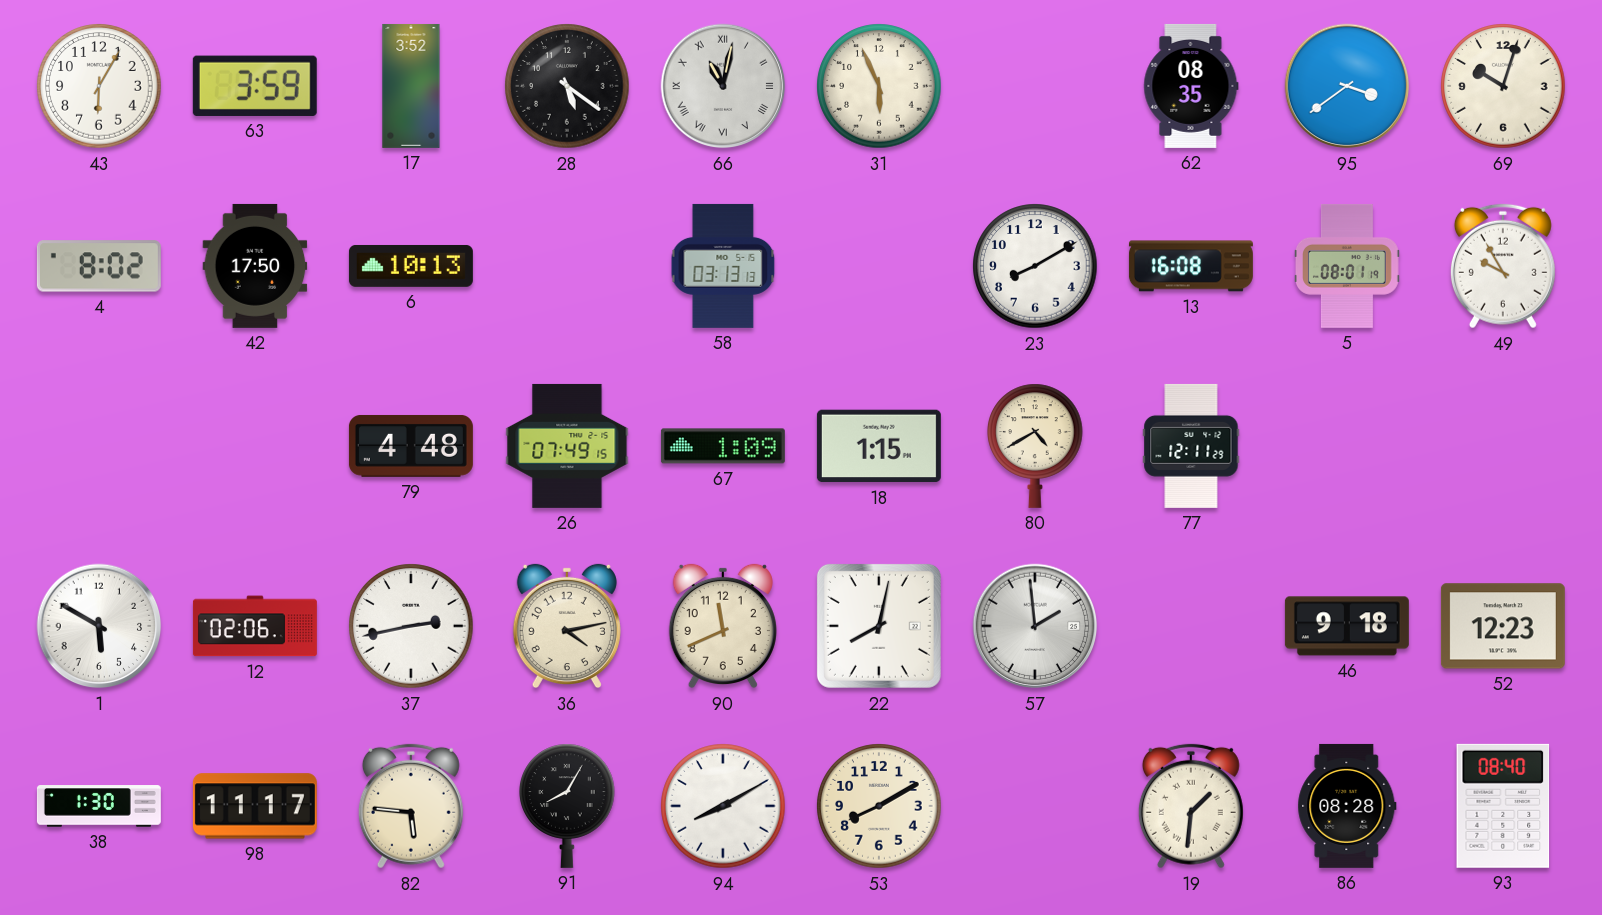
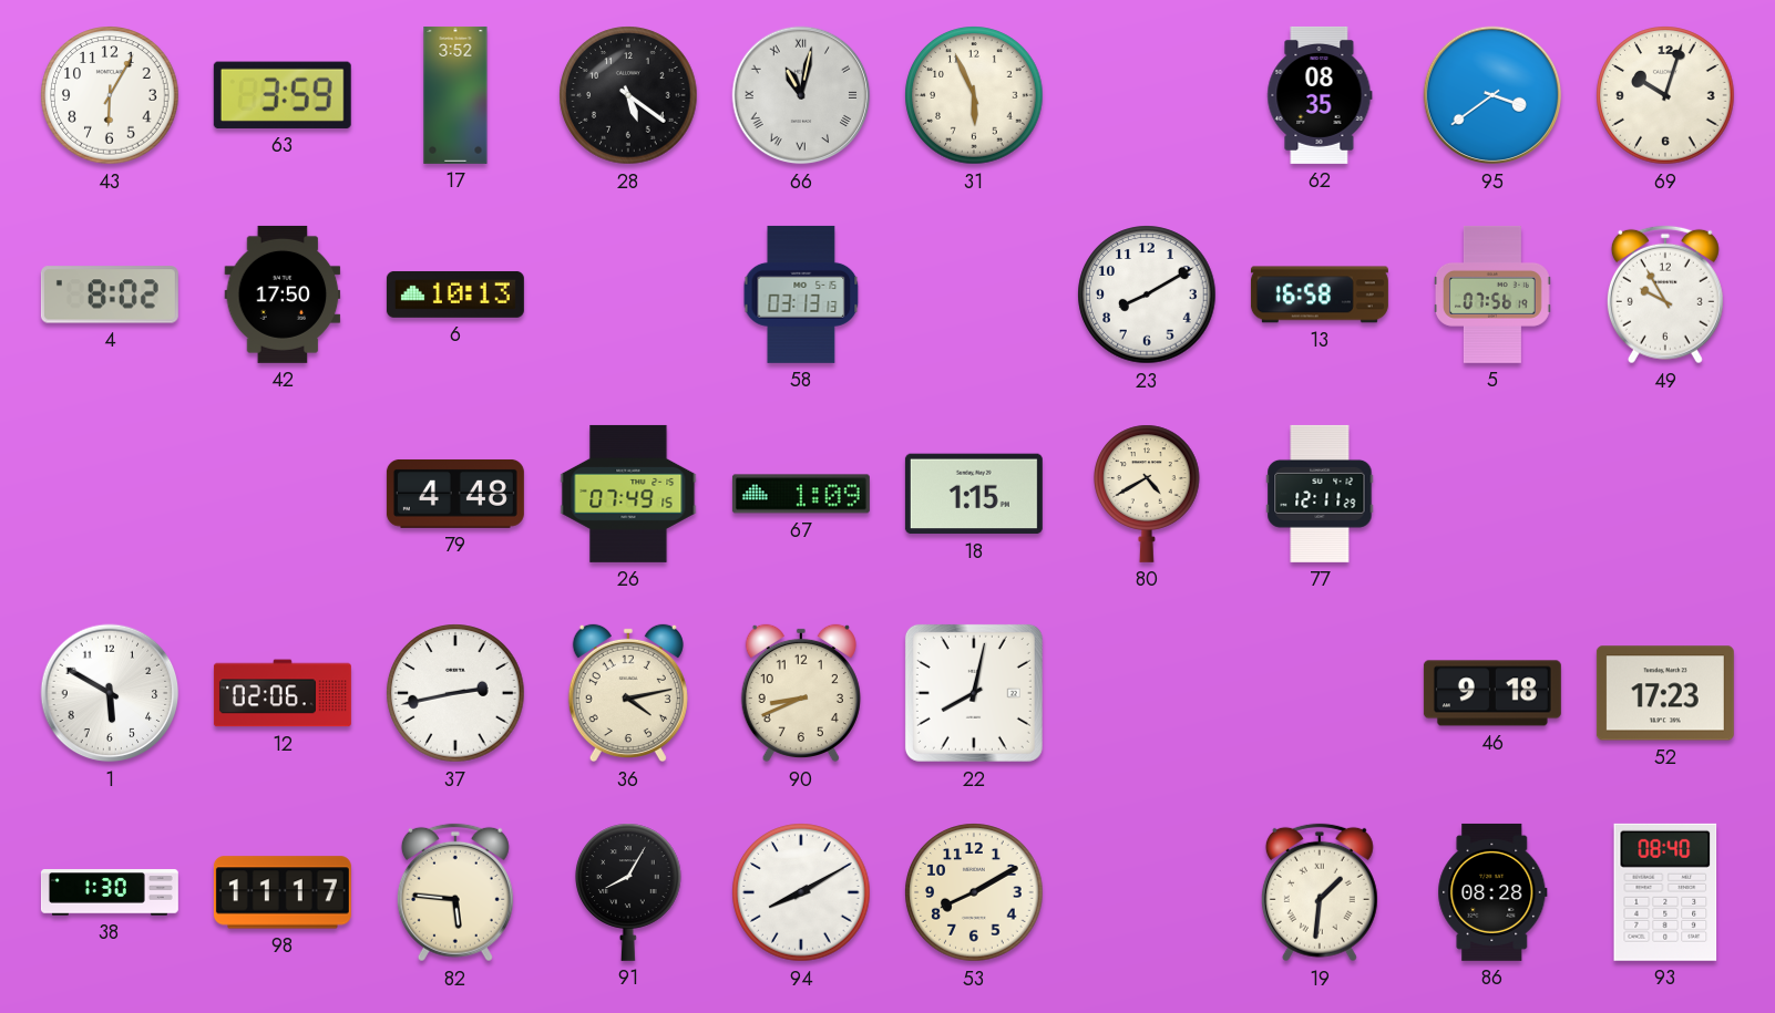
13: 16:08 -> 16:58 (1320, 294)
5: 08:01 -> 07:56 (1492, 294)
90: 11:41 -> 8:41 (801, 693)
57: 1:59 -> none (1035, 626)
52: 12:23 -> 17:23 (1665, 693)
